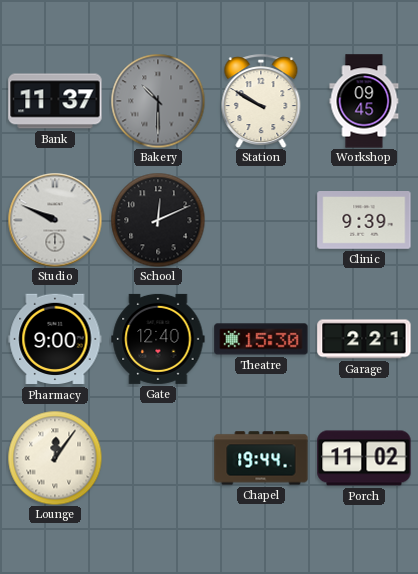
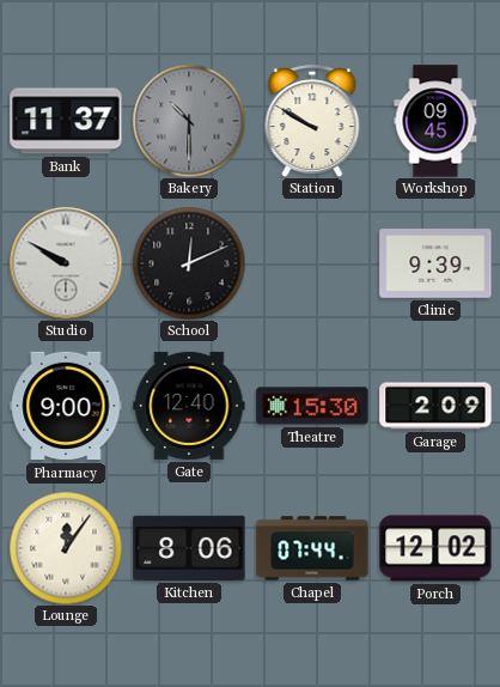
Studio: 9:49 -> 9:50 (66, 263)
Garage: 2:21 -> 2:09 (435, 406)
Kitchen: none -> 8:06 (189, 548)
Chapel: 19:44 -> 07:44 (312, 548)
Porch: 11:02 -> 12:02 (435, 548)
